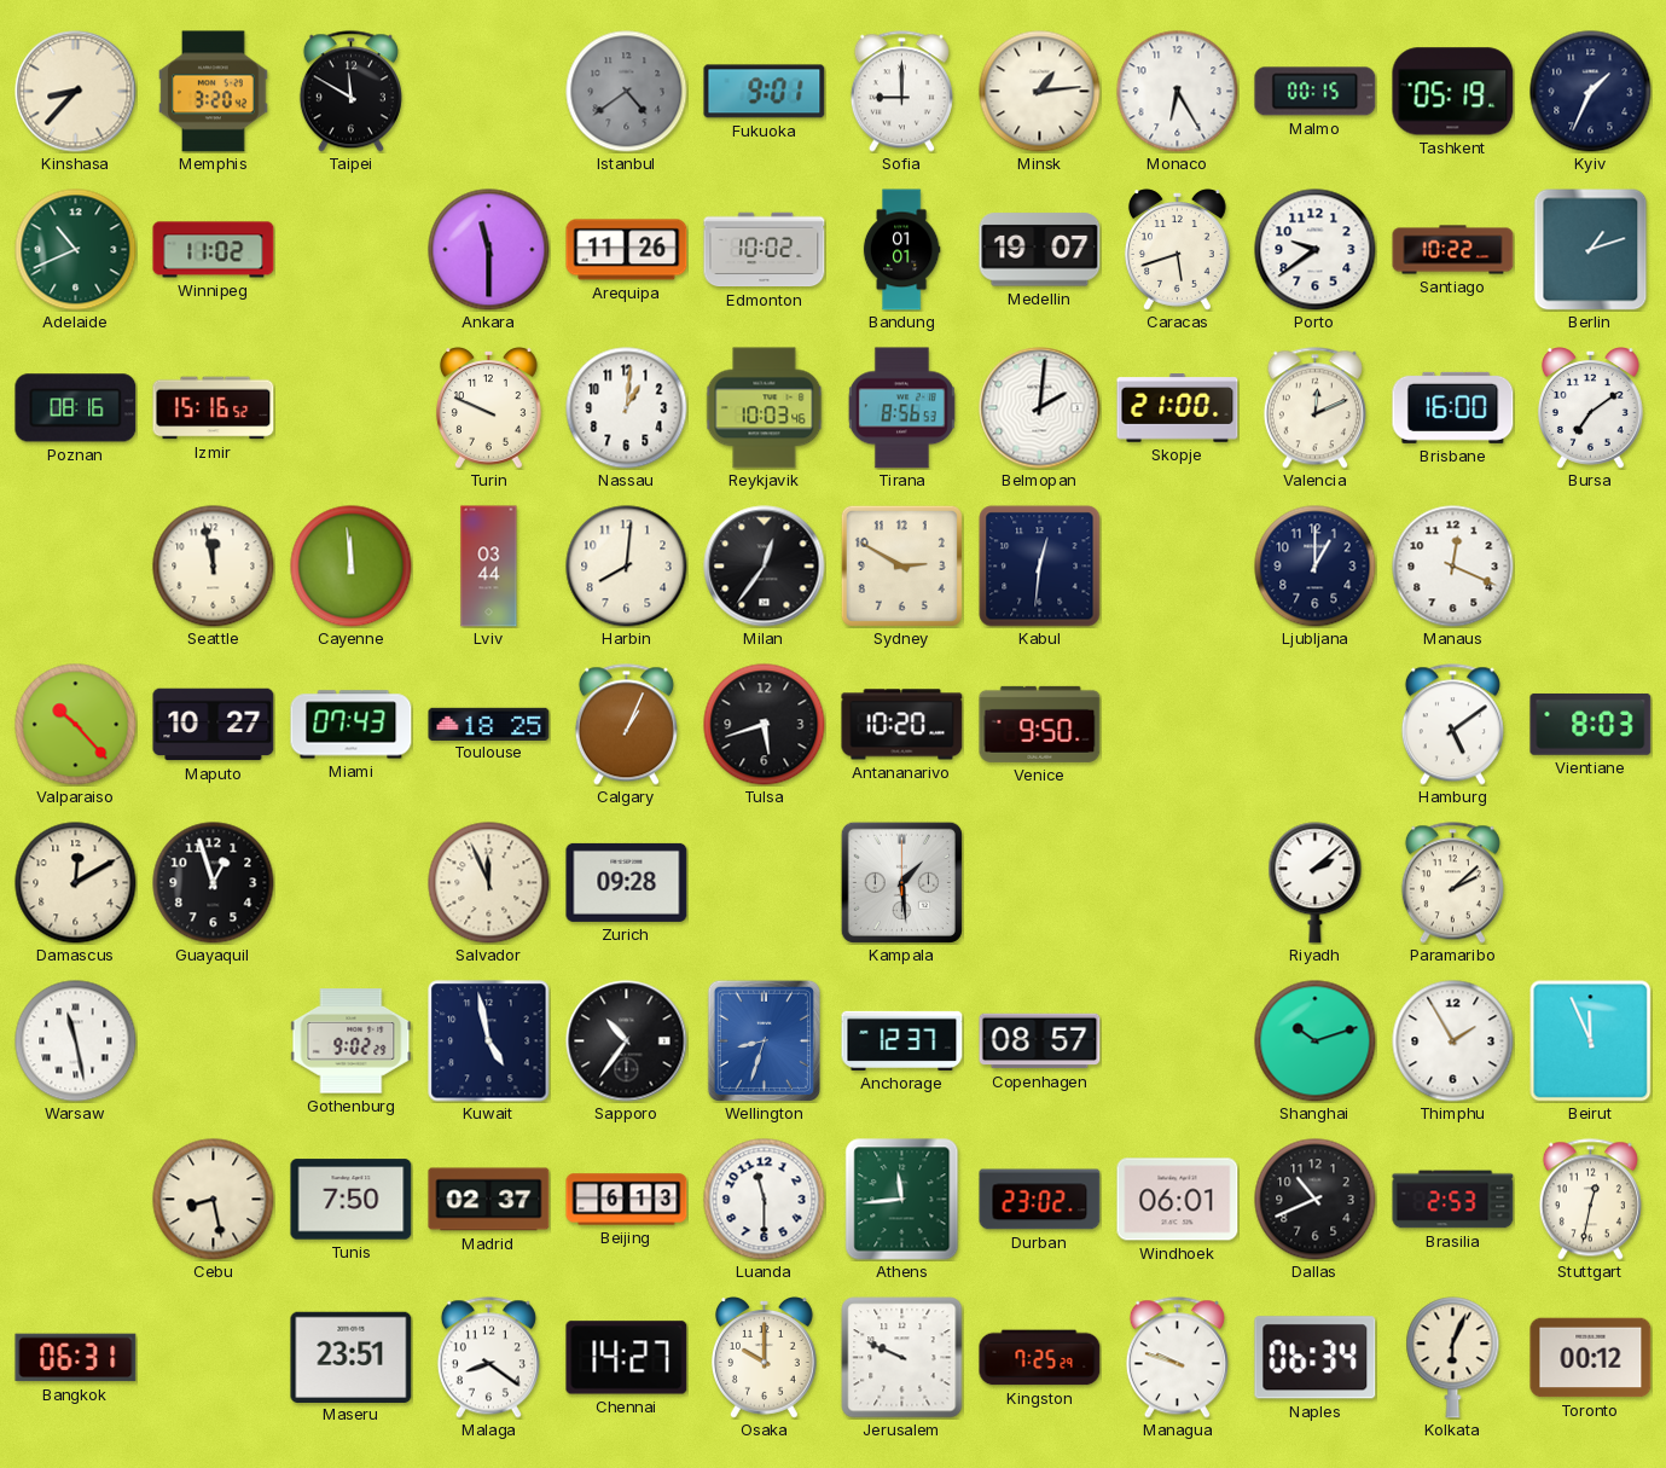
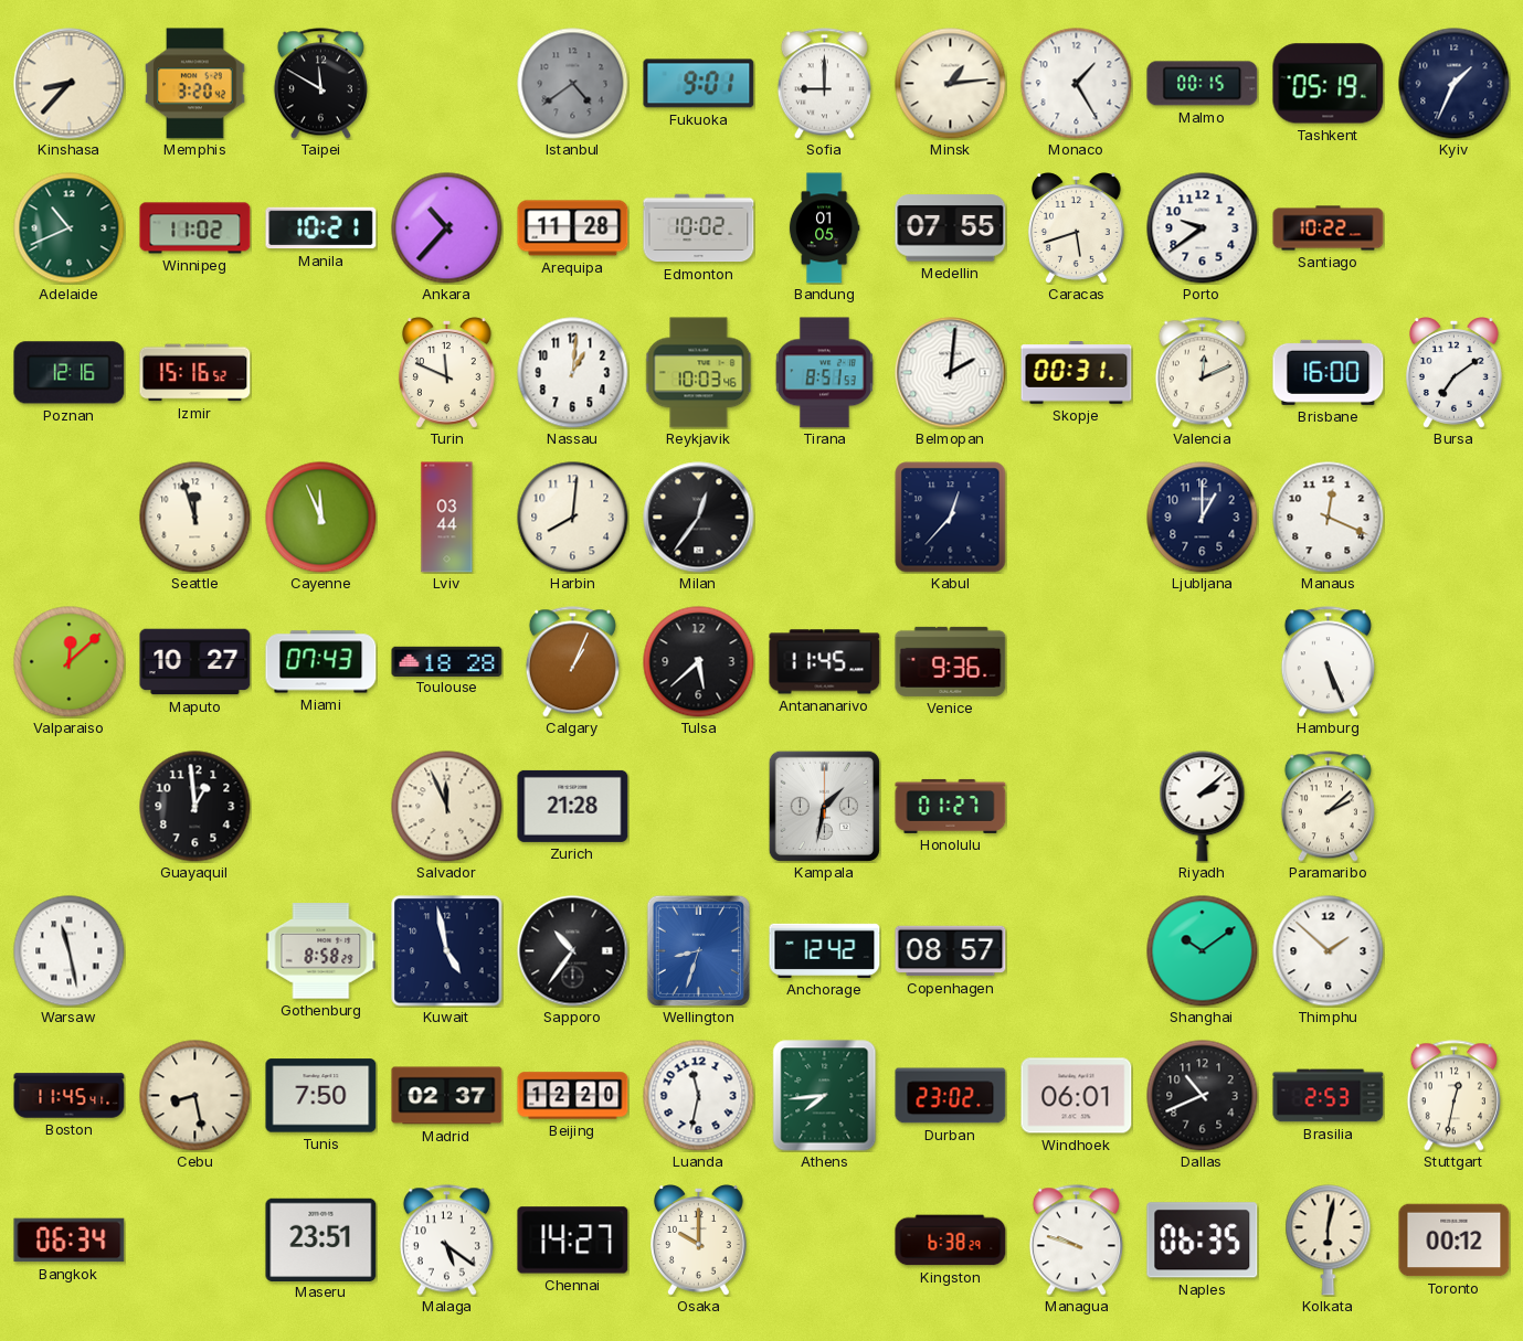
Monaco: 6:25 -> 1:25 (1077, 84)
Manila: none -> 10:21 (321, 228)
Ankara: 11:30 -> 10:37 (447, 228)
Arequipa: 11:26 -> 11:28 (573, 228)
Bandung: 01:01 -> 01:05 (824, 228)
Medellin: 19:07 -> 07:55 (951, 228)
Berlin: 1:12 -> none (1591, 249)
Poznan: 08:16 -> 12:16 (70, 373)
Turin: 9:49 -> 11:49 (446, 373)
Tirana: 8:56 -> 8:51 (824, 373)
Skopje: 21:00 -> 00:31 (1077, 373)
Seattle: 11:58 -> 11:57 (195, 518)
Cayenne: 11:59 -> 11:56 (321, 518)
Sydney: 2:50 -> none (901, 565)
Kabul: 12:31 -> 12:37 (951, 518)
Valparaiso: 10:23 -> 12:08 (70, 662)
Toulouse: 18:25 -> 18:28 (447, 661)
Tulsa: 5:42 -> 5:38 (699, 662)
Antananarivo: 10:20 -> 11:45 (825, 662)
Venice: 9:50 -> 9:36 (951, 661)
Hamburg: 5:09 -> 5:26 (1328, 662)
Vientiane: 8:03 -> none (1591, 724)
Damascus: 12:10 -> none (76, 883)
Guayaquil: 12:57 -> 12:59 (195, 807)
Zurich: 09:28 -> 21:28 (573, 806)
Kampala: 1:29 -> 1:32 (824, 806)
Honolulu: none -> 01:27 (951, 806)
Gothenburg: 9:02 -> 8:58 (321, 951)
Anchorage: 12:37 -> 12:42 (825, 950)
Shanghai: 10:12 -> 10:09 (1203, 951)
Thimphu: 1:55 -> 1:52 (1329, 951)
Beirut: 11:56 -> none (1591, 1041)
Boston: none -> 11:45 (70, 1096)
Beijing: 6:13 -> 12:20 (573, 1096)
Luanda: 11:30 -> 11:32 (699, 1096)
Athens: 11:44 -> 7:44 (825, 1096)
Bangkok: 06:31 -> 06:34 (70, 1241)
Malaga: 8:21 -> 5:21 (446, 1241)
Jerusalem: 9:49 -> none (902, 1358)
Kingston: 7:25 -> 6:38 (951, 1241)
Naples: 06:34 -> 06:35 (1203, 1241)
Kolkata: 6:04 -> 6:02 (1329, 1241)
